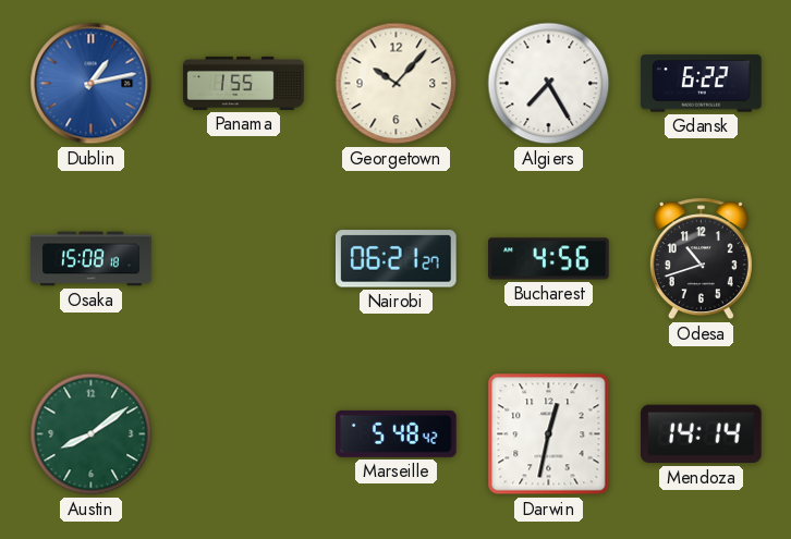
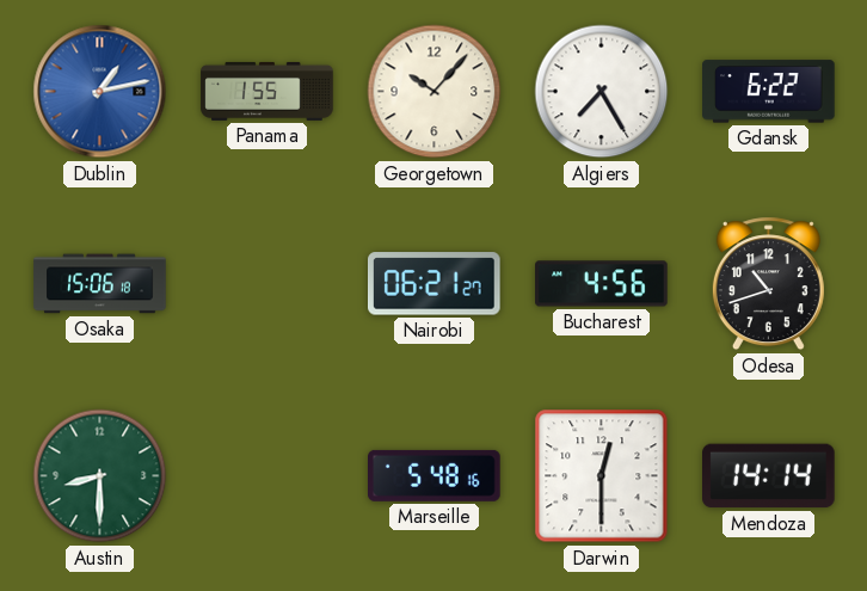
Osaka: 15:08 -> 15:06 (100, 284)
Austin: 8:09 -> 8:30 (100, 476)
Marseille: 5:48:42 -> 5:48:16 (435, 475)
Darwin: 12:32 -> 12:30 (602, 476)
